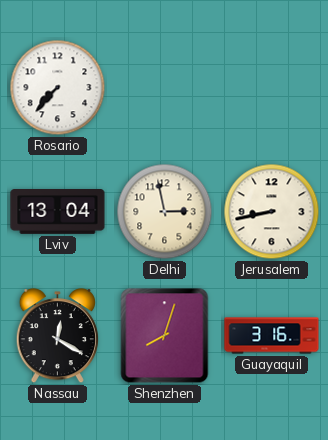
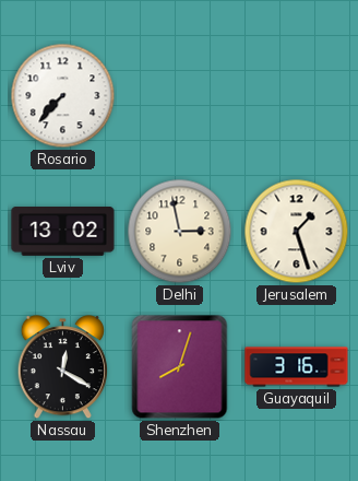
Lviv: 13:04 -> 13:02 (63, 232)
Jerusalem: 8:43 -> 1:27 (297, 232)
